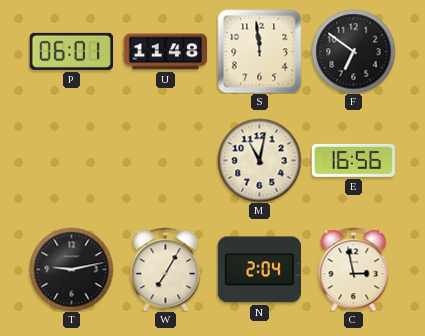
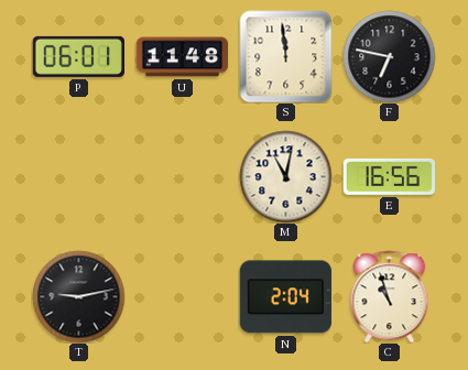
F: 6:51 -> 6:47 (389, 56)
W: 7:05 -> none (166, 269)
C: 2:58 -> 10:57 (390, 296)
